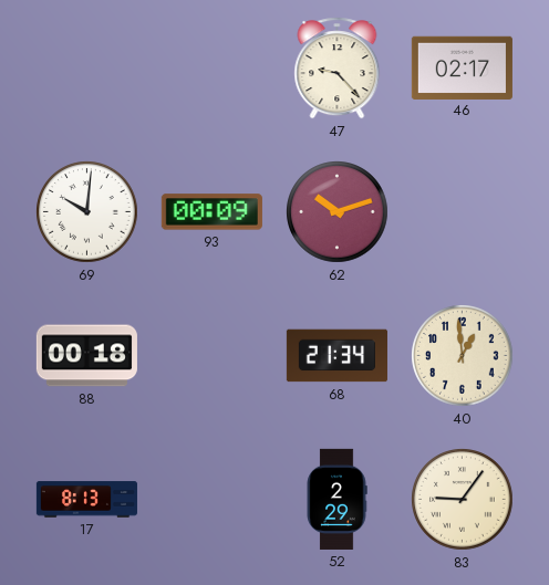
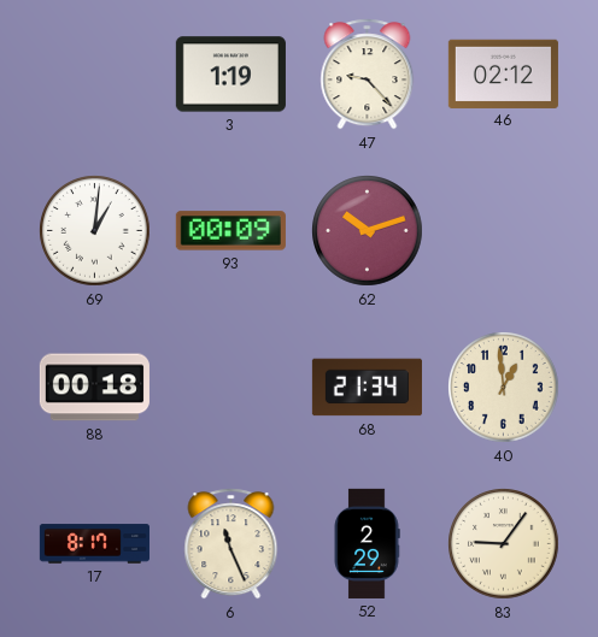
3: none -> 1:19 (230, 75)
46: 02:17 -> 02:12 (503, 73)
69: 10:01 -> 1:01 (95, 231)
17: 8:13 -> 8:17 (94, 544)
6: none -> 11:26 (231, 544)
